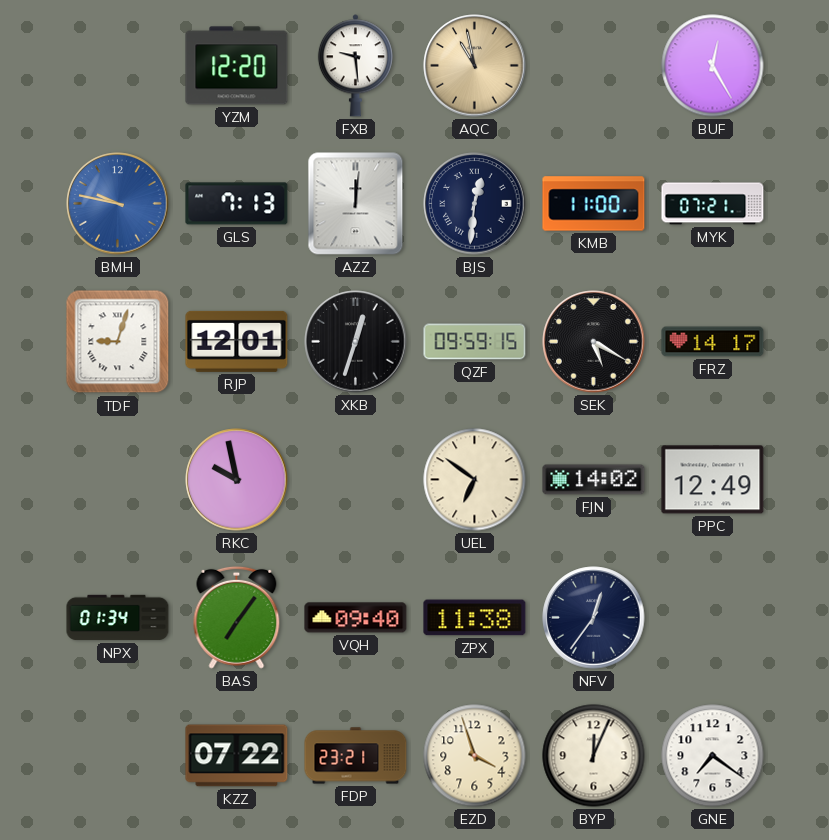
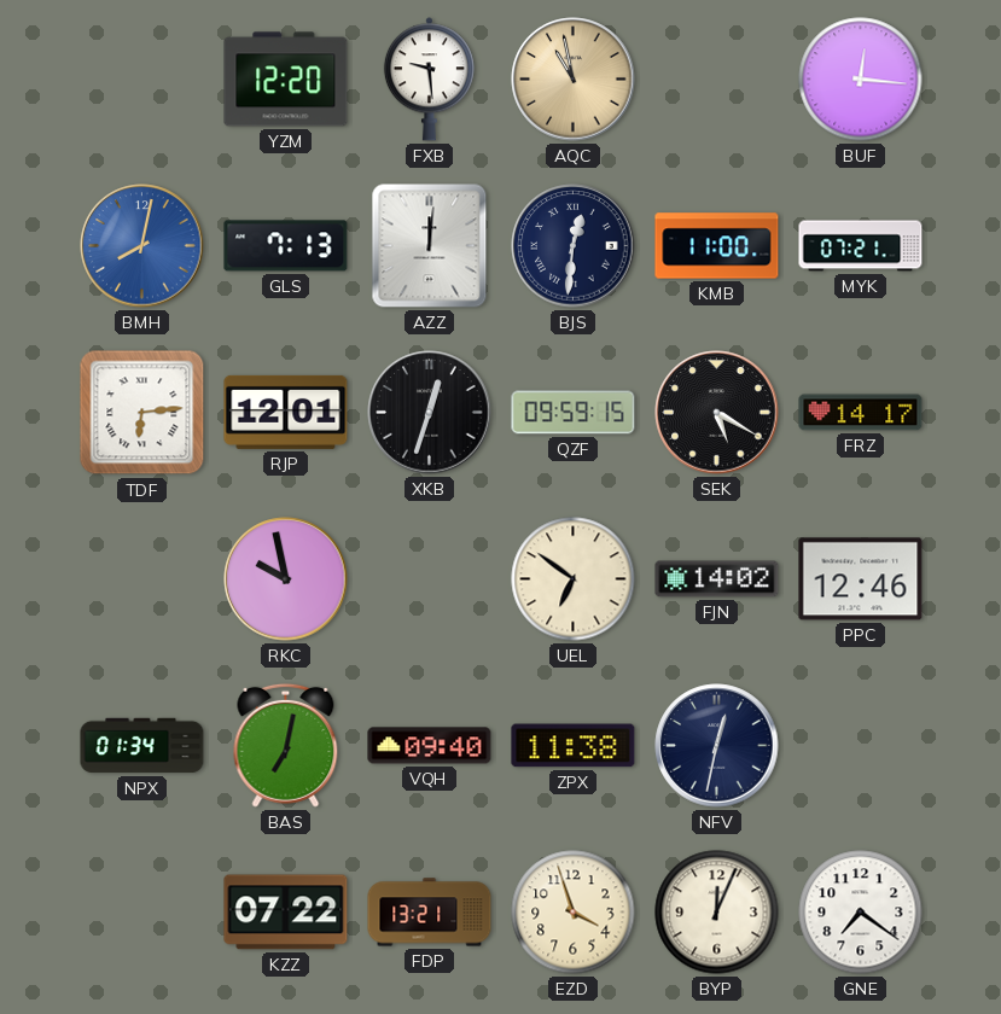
BUF: 12:25 -> 12:16 (861, 80)
BMH: 9:47 -> 8:02 (142, 246)
TDF: 9:03 -> 6:14 (142, 413)
PPC: 12:49 -> 12:46 (861, 579)
BAS: 7:06 -> 7:02 (286, 745)
NFV: 12:36 -> 12:32 (717, 746)
FDP: 23:21 -> 13:21 (430, 913)
